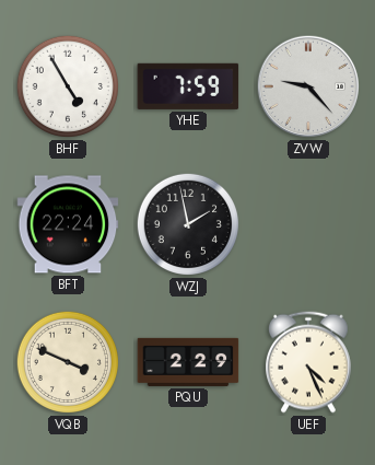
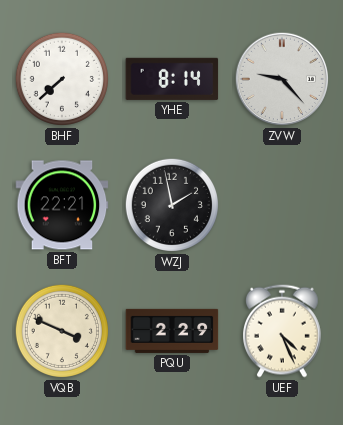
BHF: 4:55 -> 7:38 (62, 79)
YHE: 7:59 -> 8:14 (172, 79)
BFT: 22:24 -> 22:21 (62, 205)
